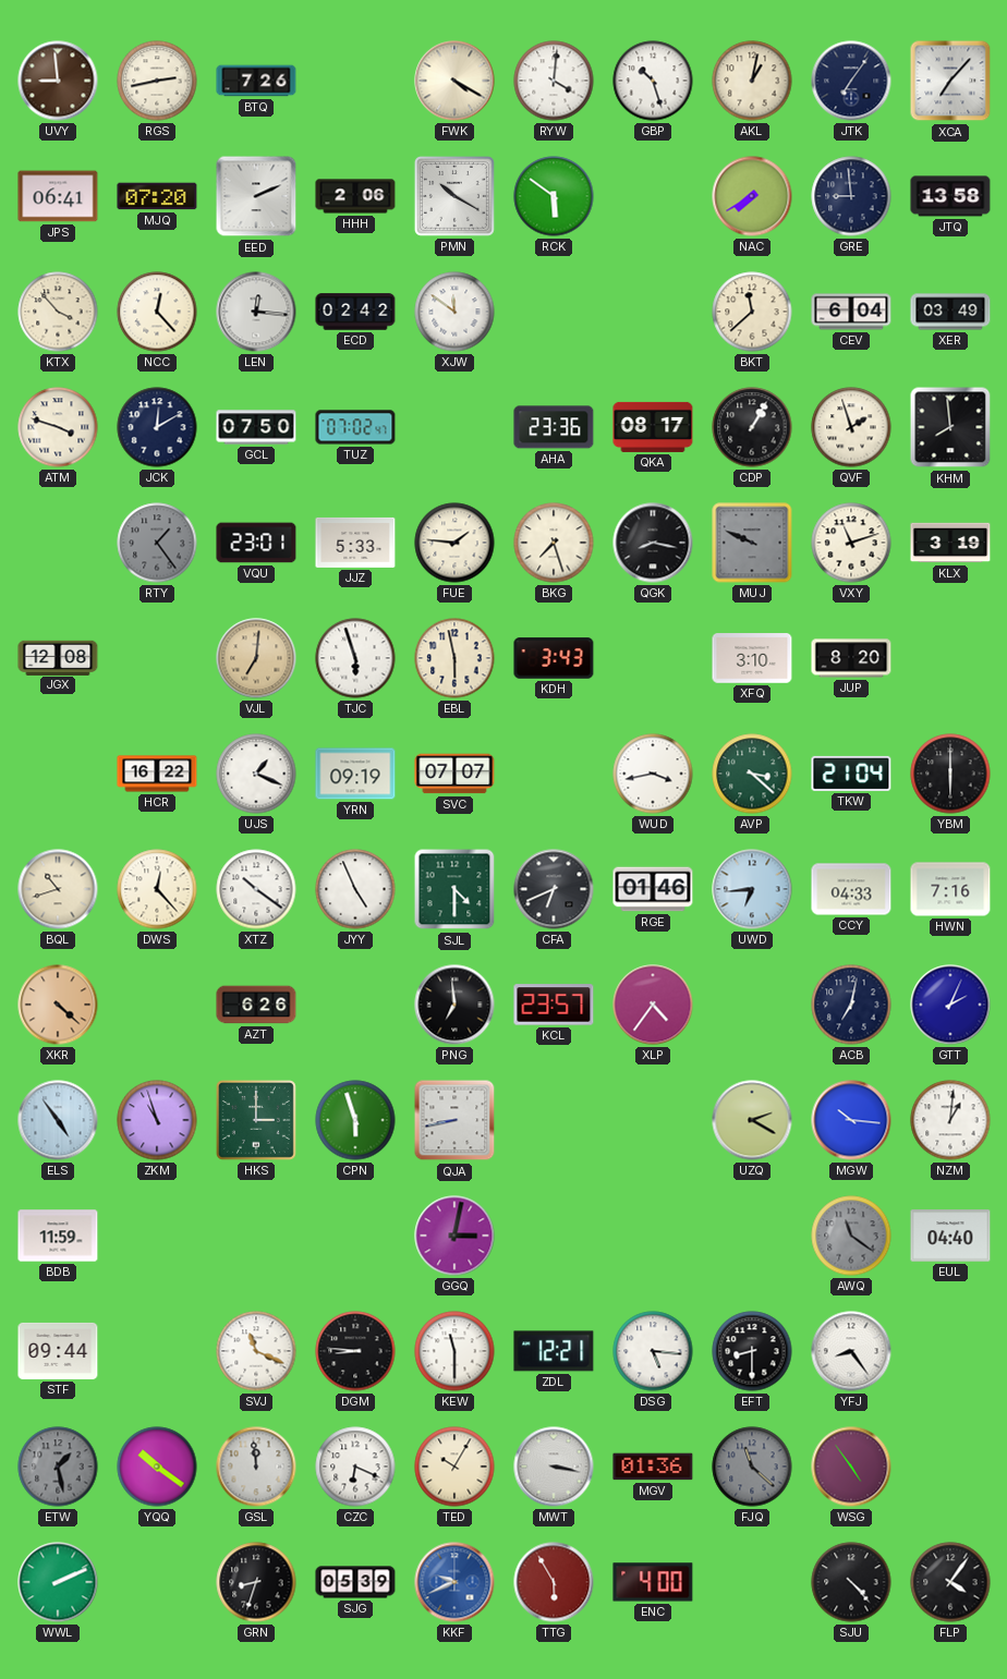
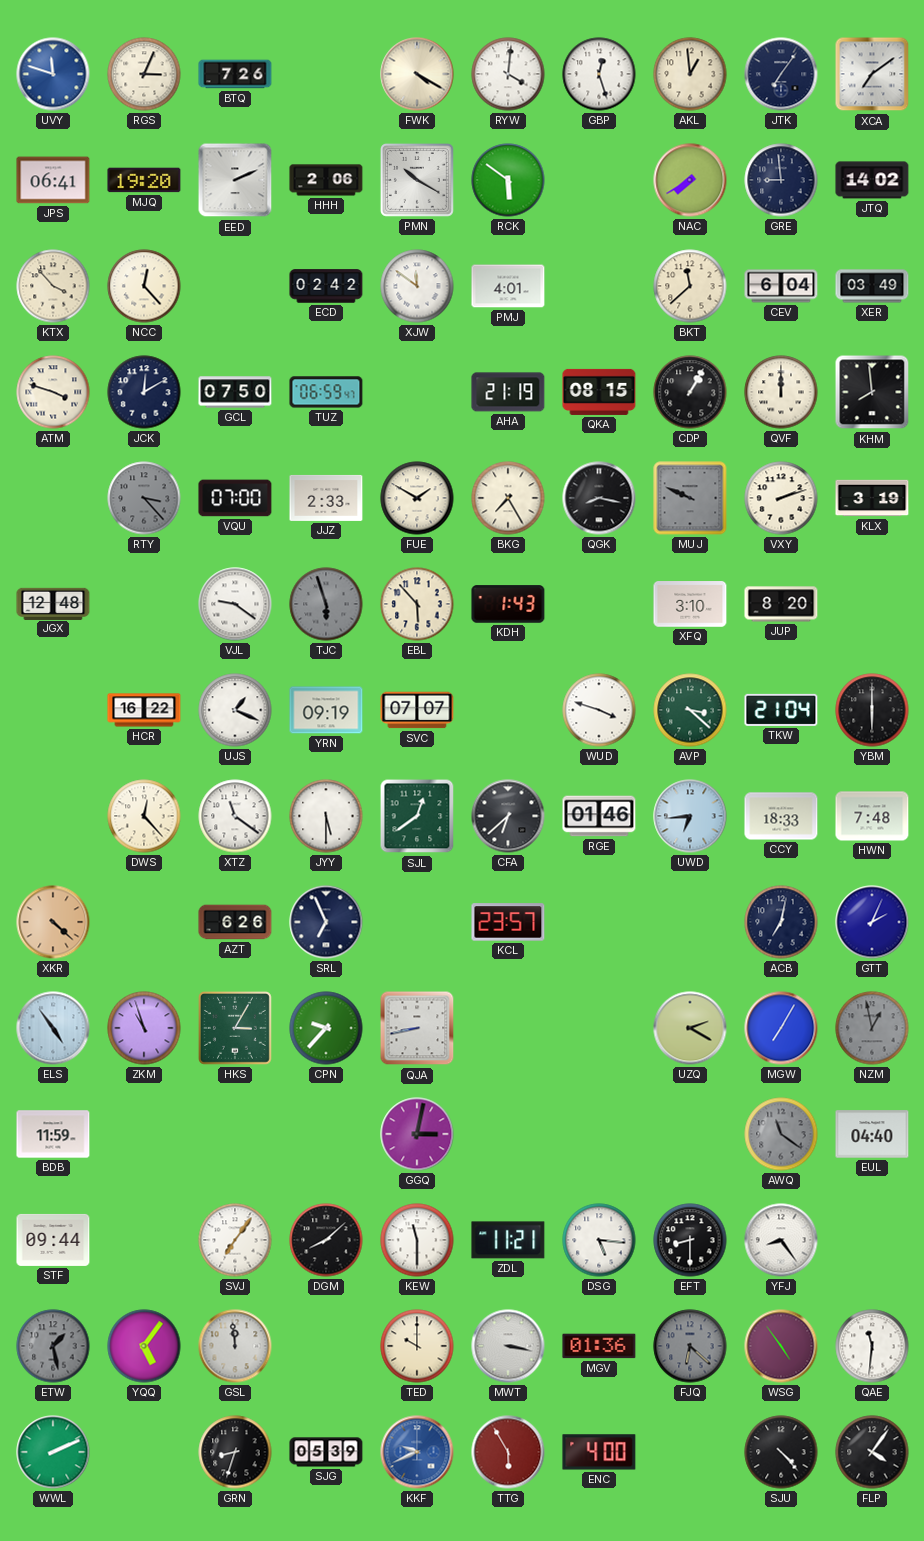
UVY: 8:59 -> 11:48 (53, 74)
UVY dial: brown -> blue (53, 74)
RGS: 2:43 -> 3:04 (144, 74)
GBP: 10:27 -> 12:27 (599, 74)
AKL: 1:02 -> 12:59 (690, 74)
XCA: 7:07 -> 7:09 (872, 74)
MJQ: 07:20 -> 19:20 (144, 180)
JTQ: 13:58 -> 14:02 (872, 180)
LEN: 12:16 -> none (256, 312)
PMJ: none -> 4:01 (508, 286)
TUZ: 07:02 -> 06:59 (326, 392)
AHA: 23:36 -> 21:19 (508, 392)
QKA: 08:17 -> 08:15 (599, 392)
QVF: 1:57 -> 12:00 (781, 392)
RTY: 1:24 -> 3:23 (144, 498)
VQU: 23:01 -> 07:00 (235, 498)
JJZ: 5:33 -> 2:33 (326, 498)
FUE: 1:46 -> 1:50 (417, 498)
BKG: 7:27 -> 7:25 (508, 498)
VXY: 11:12 -> 2:12 (781, 498)
JGX: 12:08 -> 12:48 (53, 603)
VJL: 7:01 -> 9:21 (235, 604)
VJL dial: champagne -> white (235, 604)
TJC dial: white -> grey (326, 604)
EBL: 5:58 -> 5:53 (417, 604)
KDH: 3:43 -> 1:43 (508, 604)
WUD: 3:43 -> 3:48 (599, 710)
BQL: 10:42 -> none (58, 889)
XTZ: 10:21 -> 11:21 (235, 816)
JYY: 4:56 -> 5:30 (326, 816)
SJL: 4:30 -> 12:39 (417, 816)
CFA: 6:41 -> 6:38 (508, 816)
CCY: 04:33 -> 18:33 (781, 816)
HWN: 7:16 -> 7:48 (872, 816)
SRL: none -> 6:56 (326, 922)
PNG: 6:59 -> none (454, 1005)
XLP: 4:36 -> none (653, 1005)
HKS: 3:00 -> 3:05 (235, 1028)
CPN: 5:57 -> 9:37 (326, 1028)
MGW: 10:16 -> 7:05 (781, 1028)
NZM: 1:01 -> 12:58 (872, 1028)
NZM dial: white -> grey (872, 1028)
SVJ: 11:19 -> 7:06 (235, 1240)
DGM: 8:46 -> 8:08 (326, 1240)
ZDL: 12:21 -> 11:21 (508, 1240)
YQQ: 10:21 -> 5:06 (144, 1346)
CZC: 6:19 -> none (355, 1467)
TED: 10:05 -> 10:00 (417, 1346)
FJQ: 11:22 -> 6:22 (690, 1346)
QAE: none -> 11:31 (872, 1346)
